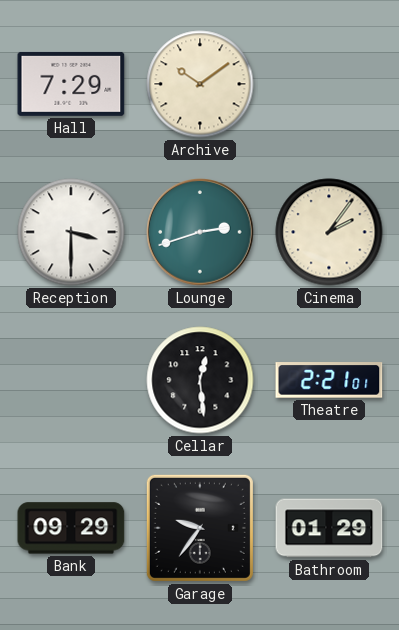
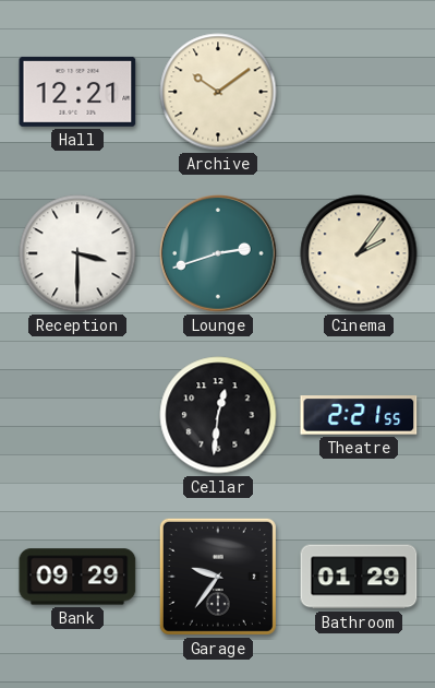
Hall: 7:29 -> 12:21 (77, 92)
Cellar: 12:29 -> 12:31 (218, 415)
Theatre: 2:21:01 -> 2:21:55 (359, 415)
